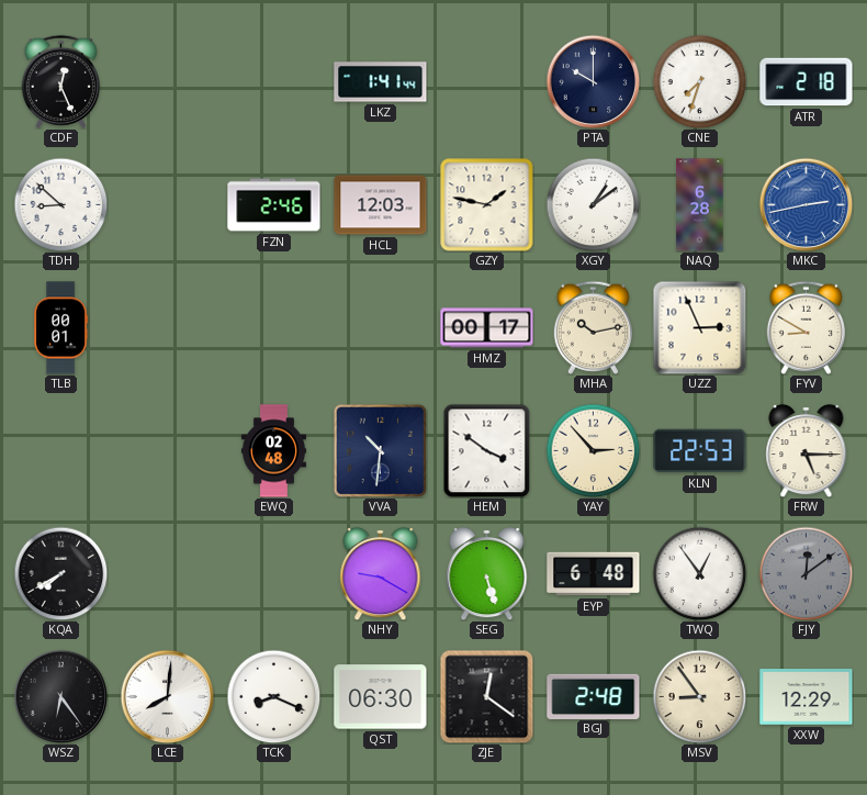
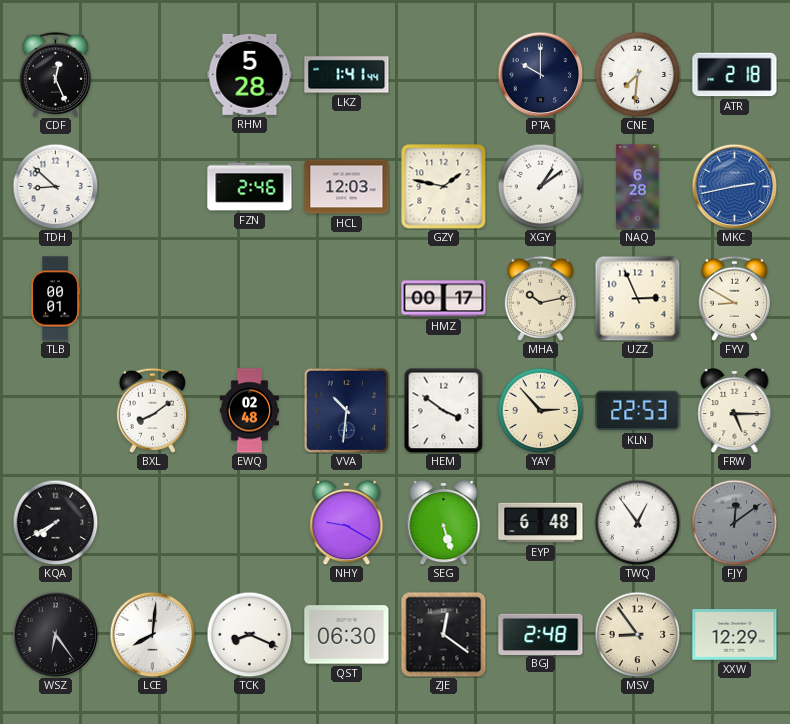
RHM: none -> 5:28 (250, 74)
CNE: 7:33 -> 7:31 (637, 74)
BXL: none -> 8:09 (152, 410)
